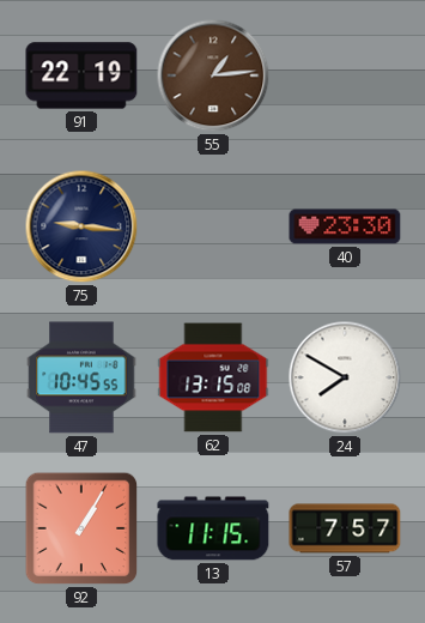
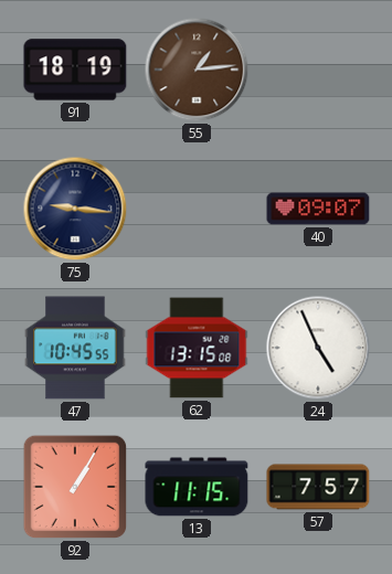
91: 22:19 -> 18:19 (75, 70)
40: 23:30 -> 09:07 (318, 209)
24: 7:50 -> 4:56 (318, 348)
